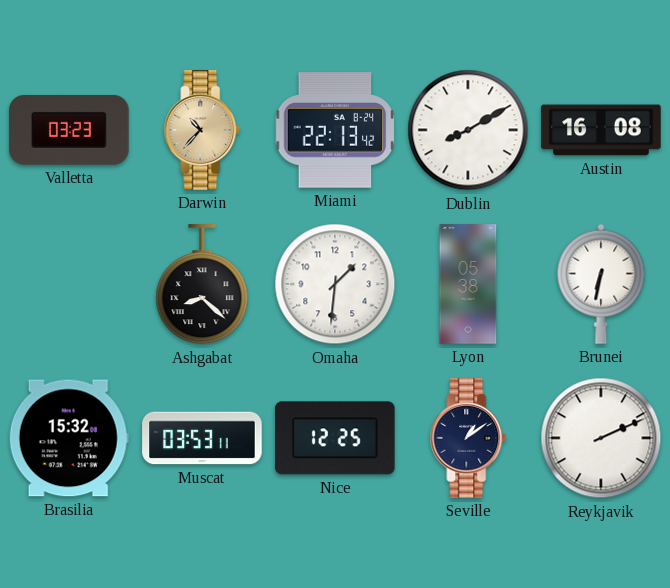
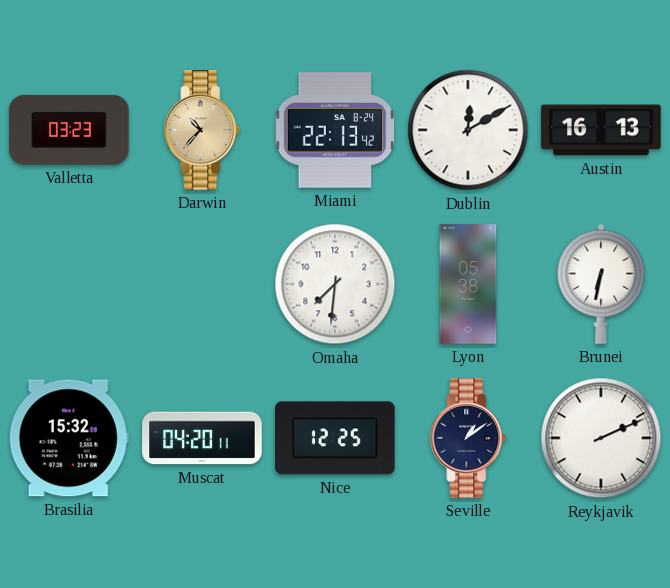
Dublin: 8:10 -> 12:10 (468, 130)
Austin: 16:08 -> 16:13 (601, 130)
Ashgabat: 8:22 -> none (202, 285)
Omaha: 1:31 -> 7:31 (335, 284)
Muscat: 03:53 -> 04:20 (202, 438)
